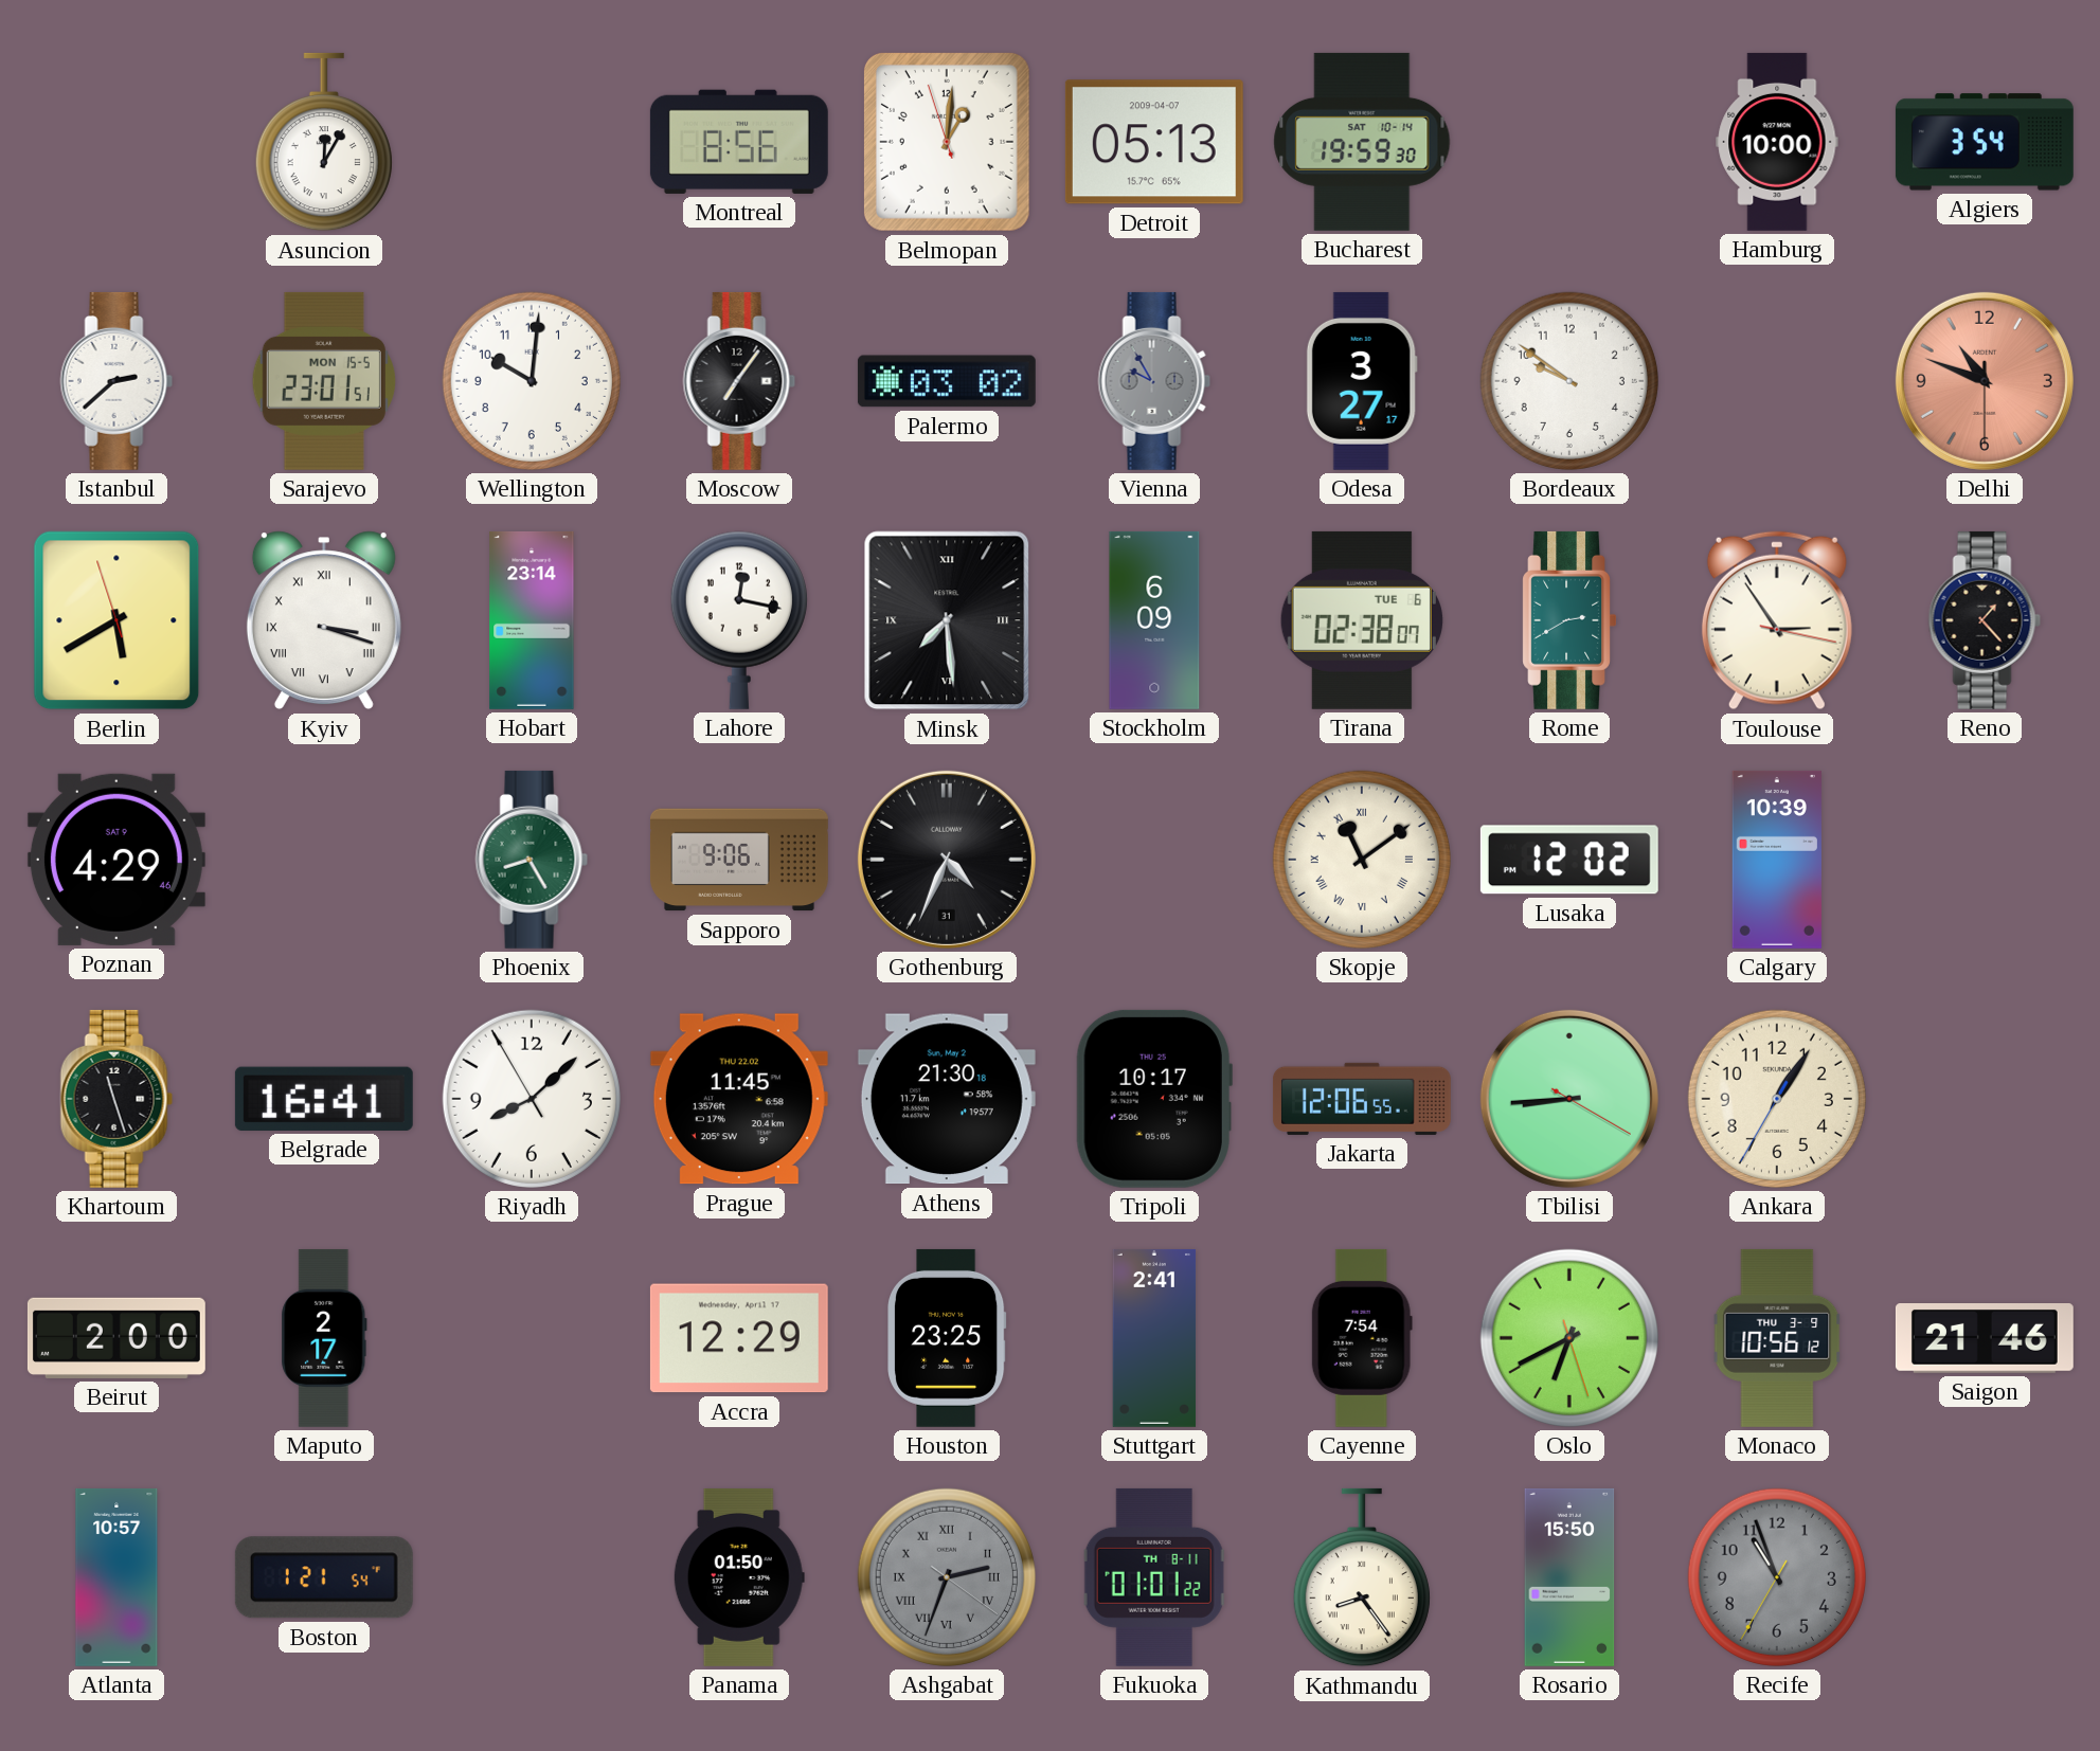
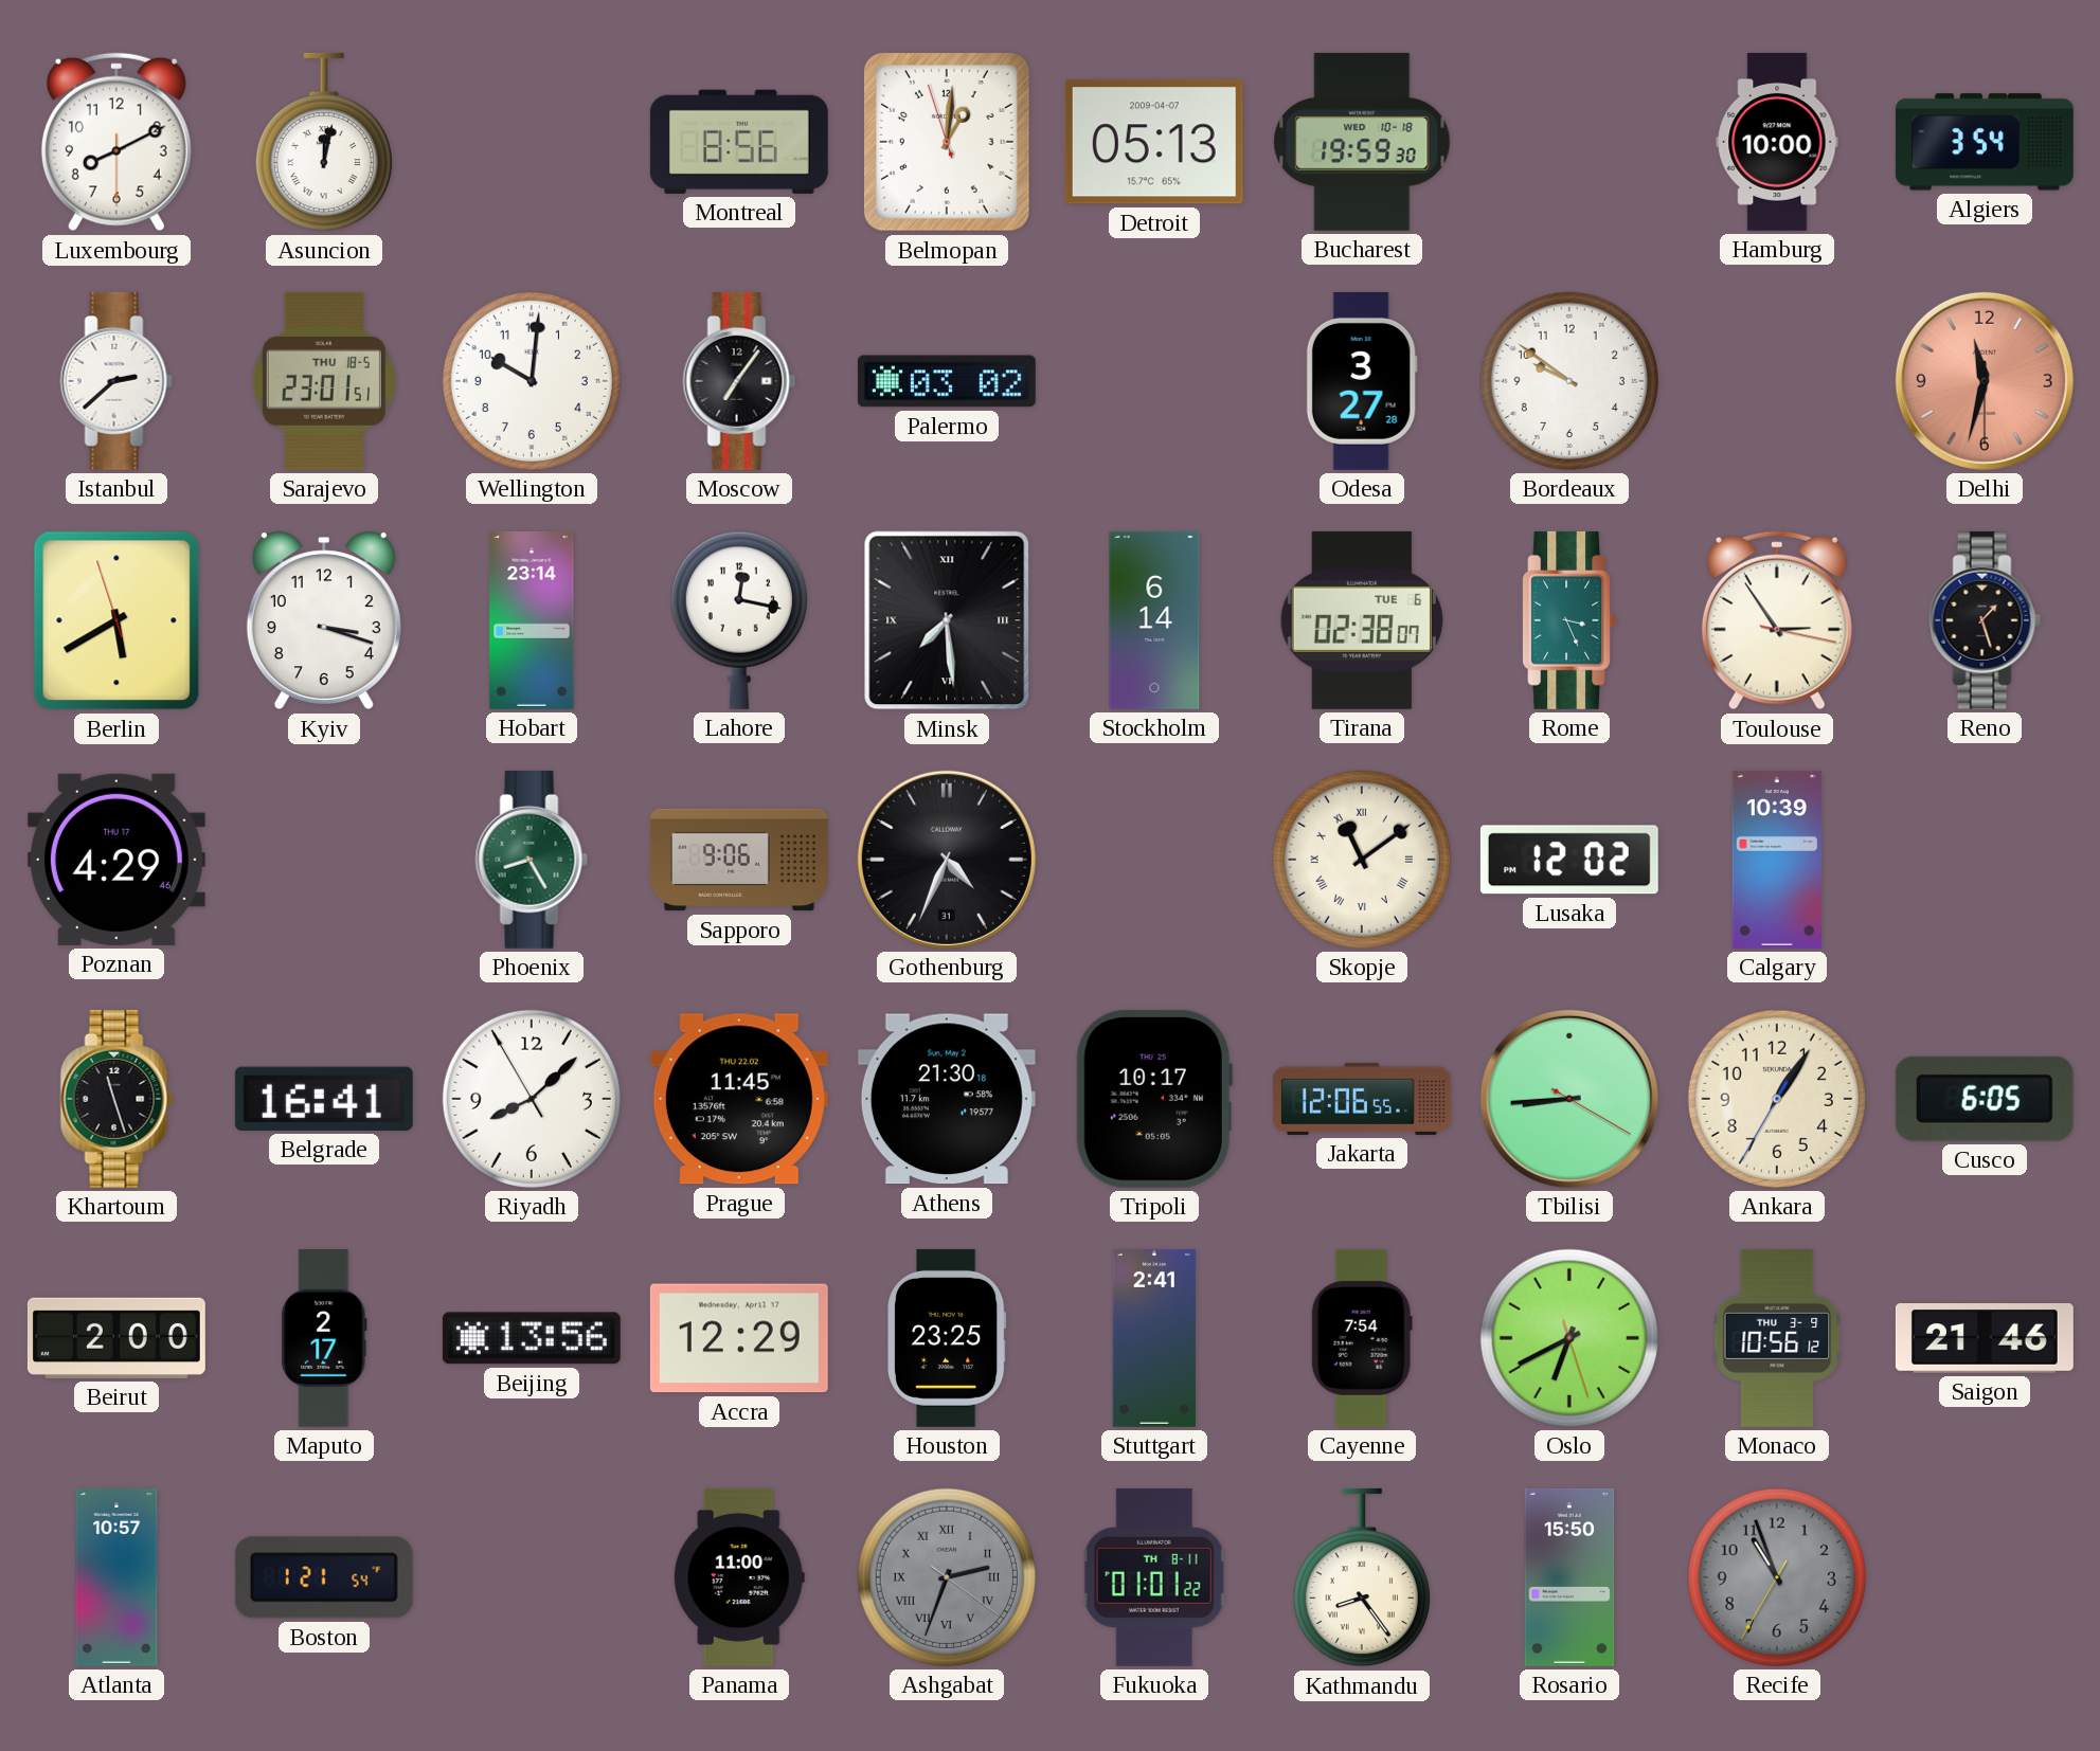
Luxembourg: none -> 8:10 (116, 142)
Asuncion: 12:05 -> 12:02 (324, 142)
Bucharest date: SAT 10-14 -> WED 10-18 (1362, 142)
Sarajevo date: MON 15-5 -> THU 18-5 (324, 381)
Vienna: 9:55 -> none (1154, 381)
Odesa: 3:27:17 -> 3:27:28 (1362, 381)
Delhi: 10:48 -> 11:32 (1985, 381)
Kyiv numerals: Roman -> Arabic (324, 620)
Stockholm: 6:09 -> 6:14 (1154, 620)
Rome: 2:40 -> 3:26 (1568, 620)
Reno: 1:23 -> 1:27 (1985, 620)
Poznan date: SAT 9 -> THU 17 (116, 860)
Cusco: none -> 6:05 (1985, 1099)
Beijing: none -> 13:56 (532, 1338)
Panama: 01:50 -> 11:00 (739, 1577)
